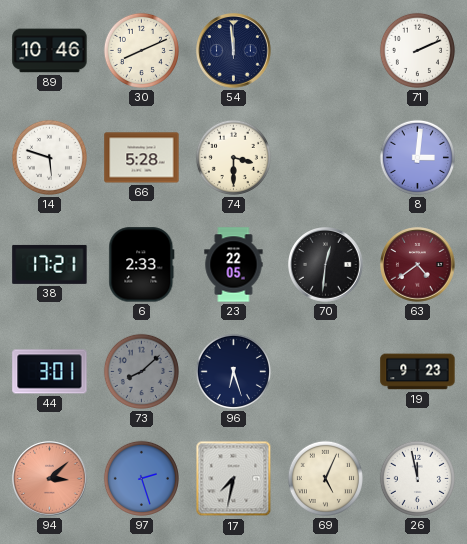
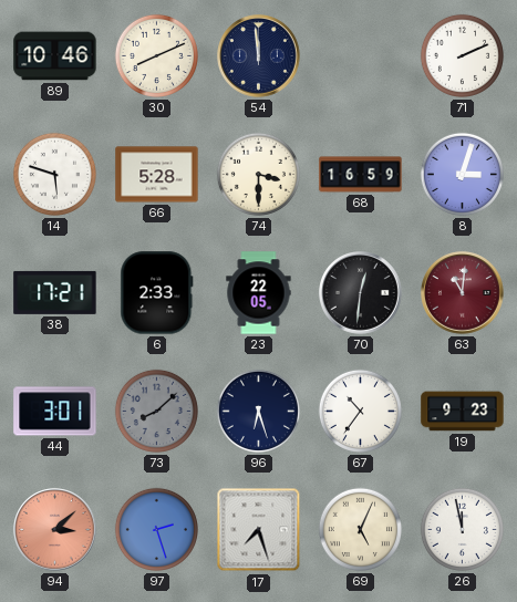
68: none -> 16:59 (361, 175)
8: 3:01 -> 3:03 (462, 174)
63: 4:39 -> 11:01 (463, 293)
67: none -> 10:36 (360, 411)
17: 7:32 -> 7:27 (259, 530)
